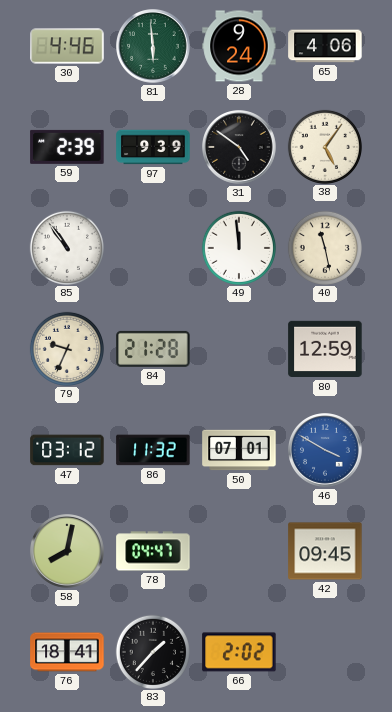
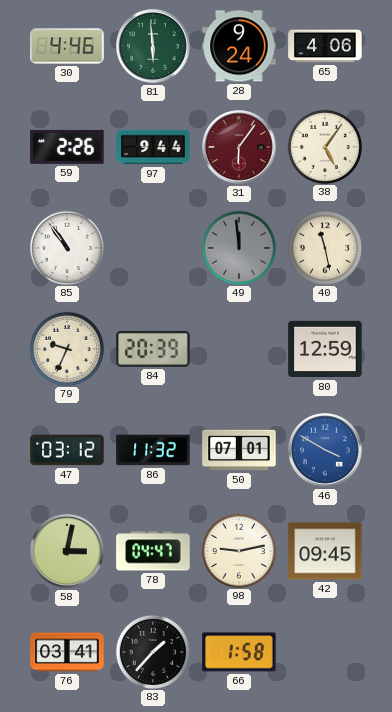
59: 2:39 -> 2:26 (67, 147)
97: 9:39 -> 9:44 (153, 147)
31: 4:51 -> 6:06 (239, 147)
31 dial: black -> burgundy (239, 147)
49 dial: white -> grey (238, 247)
84: 21:28 -> 20:39 (153, 349)
58: 8:02 -> 3:02 (67, 551)
98: none -> 9:13 (238, 550)
76: 18:41 -> 03:41 (67, 652)
66: 2:02 -> 1:58 (239, 652)
